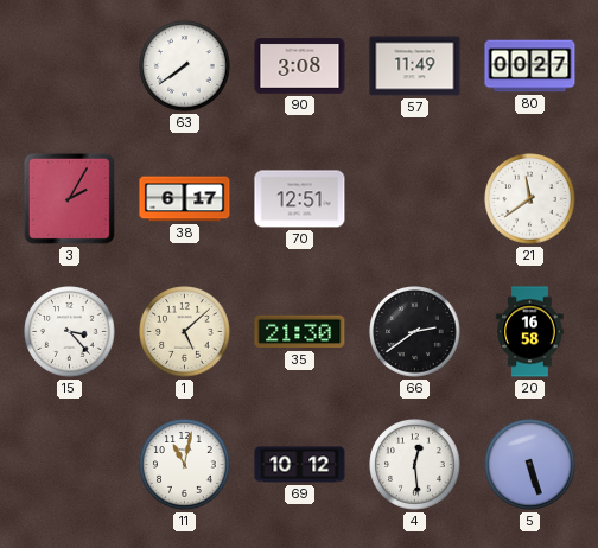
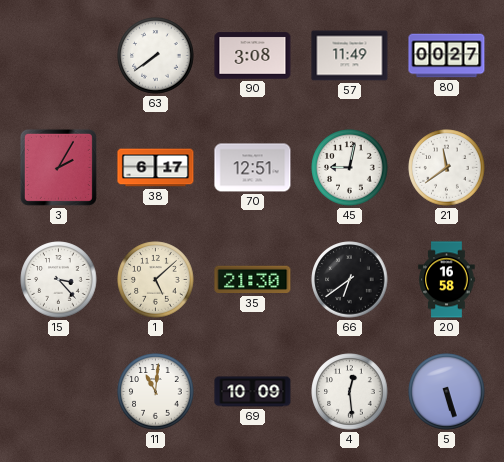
45: none -> 9:02 (350, 168)
66: 2:39 -> 6:39 (350, 280)
11: 11:02 -> 11:01 (156, 392)
69: 10:12 -> 10:09 (253, 392)
